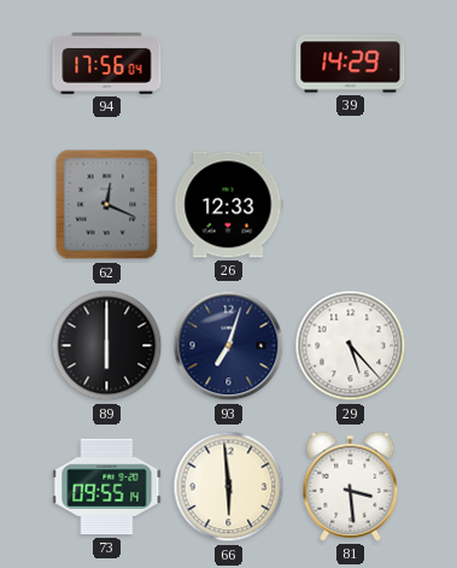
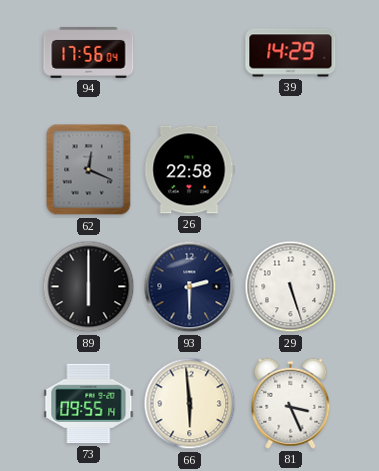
26: 12:33 -> 22:58 (189, 170)
93: 7:03 -> 2:30 (190, 287)
29: 5:23 -> 5:27 (291, 287)
81: 3:29 -> 3:26 (291, 403)
